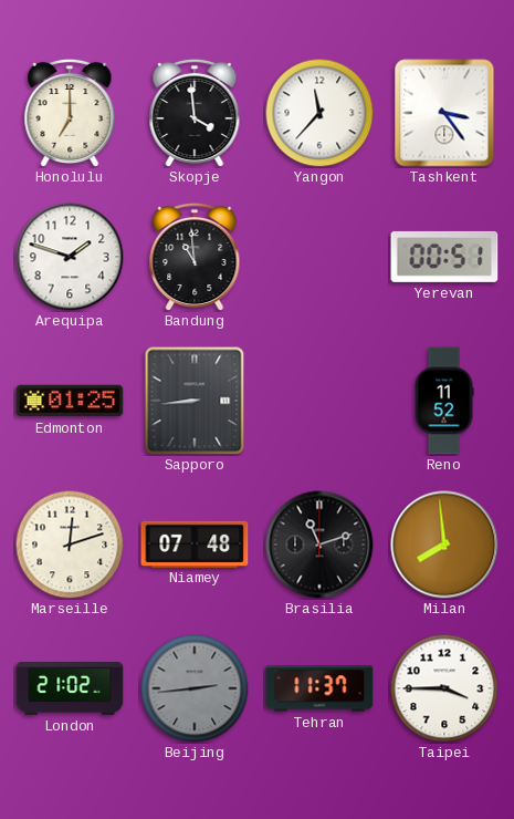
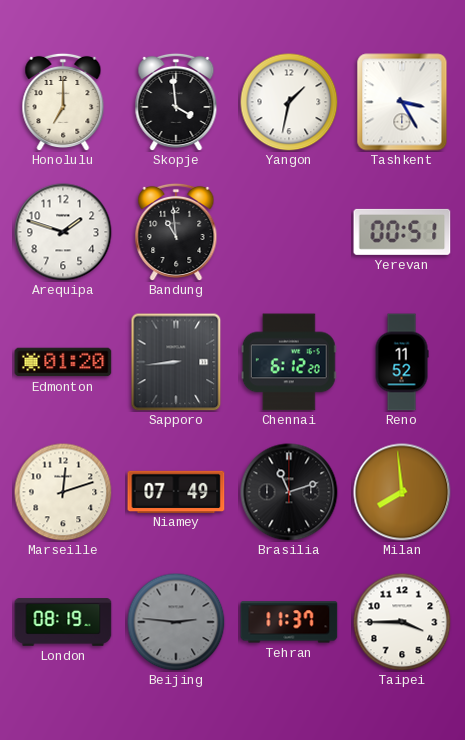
Yangon: 11:37 -> 1:32 (289, 102)
Tashkent: 3:24 -> 3:25 (402, 102)
Edmonton: 01:25 -> 01:20 (63, 362)
Chennai: none -> 6:12 (289, 362)
Niamey: 07:48 -> 07:49 (176, 491)
London: 21:02 -> 08:19 (63, 622)
Beijing: 2:44 -> 2:46 (176, 622)
